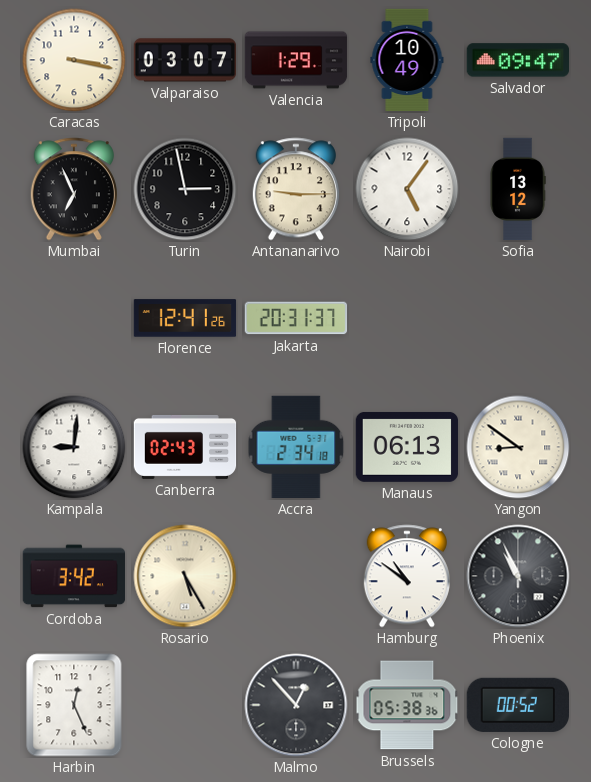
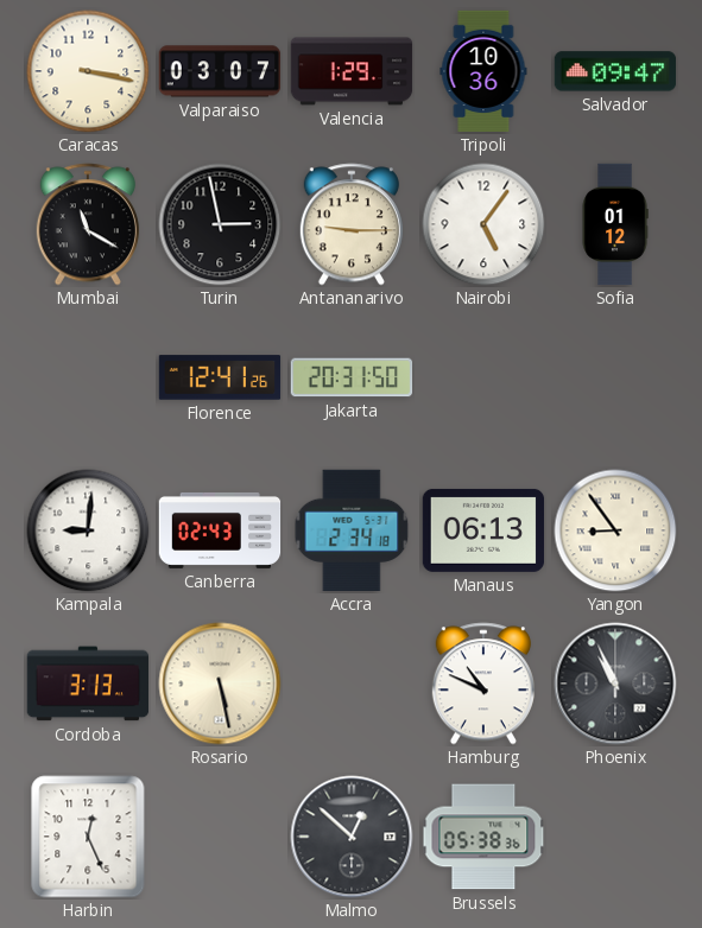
Tripoli: 10:49 -> 10:36 (483, 71)
Mumbai: 6:56 -> 11:20 (88, 224)
Sofia: 13:12 -> 01:12 (615, 224)
Jakarta: 20:31:37 -> 20:31:50 (352, 377)
Yangon: 8:51 -> 8:54 (615, 530)
Cordoba: 3:42 -> 3:13 (88, 684)
Rosario: 5:25 -> 5:28 (220, 684)
Hamburg: 10:51 -> 10:49 (483, 684)
Malmo: 12:53 -> 12:52 (352, 837)
Cologne: 00:52 -> none (517, 705)
